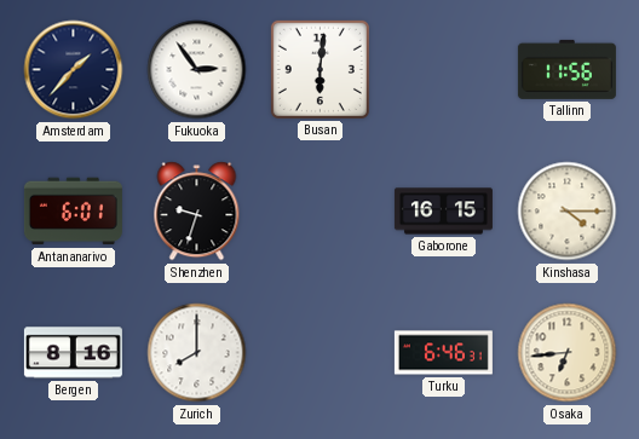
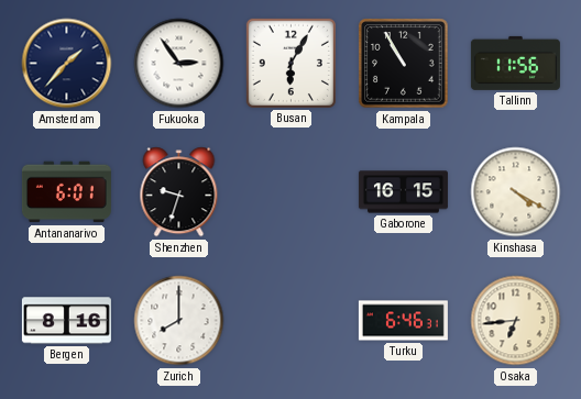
Busan: 6:01 -> 6:05 (290, 63)
Kampala: none -> 10:55 (404, 64)
Kinshasa: 4:15 -> 4:20 (516, 192)
